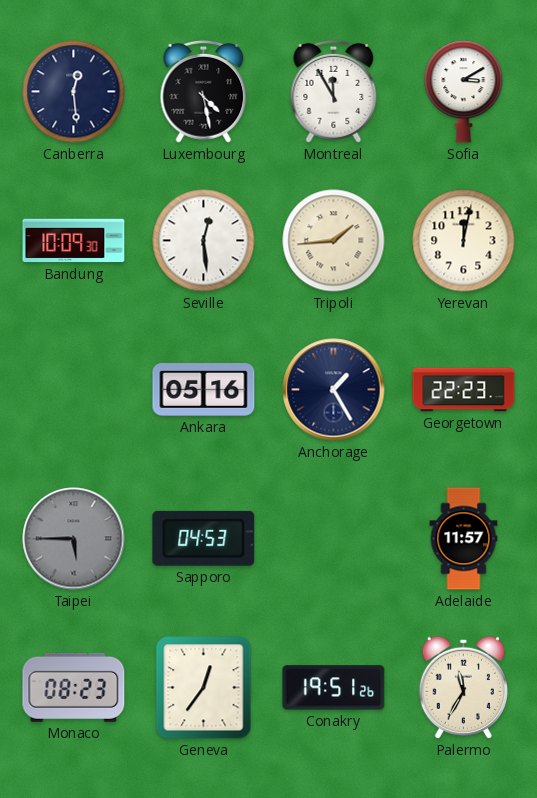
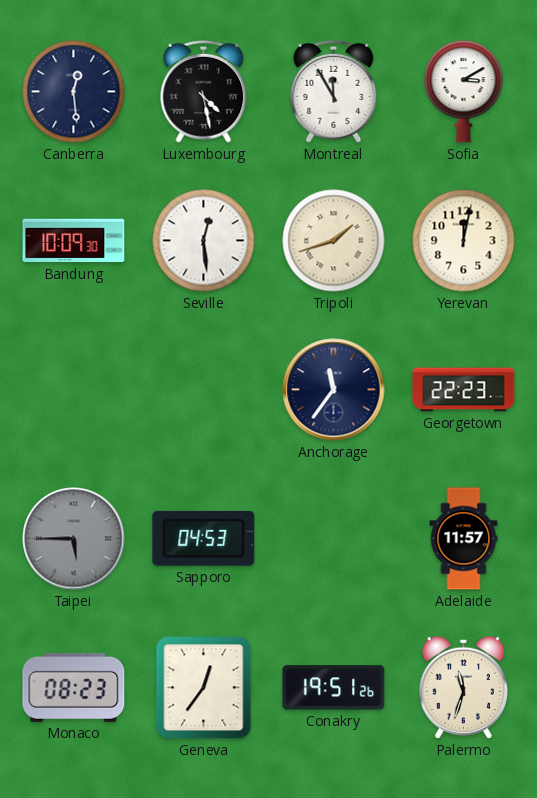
Tripoli: 1:44 -> 1:42 (334, 241)
Ankara: 05:16 -> none (204, 390)
Anchorage: 1:25 -> 11:36 (334, 390)
Palermo: 11:35 -> 11:33 (463, 687)
